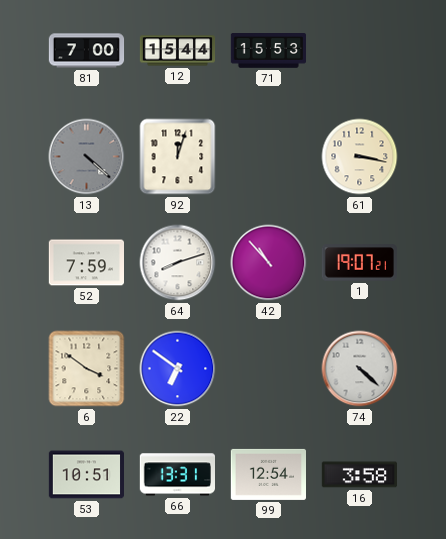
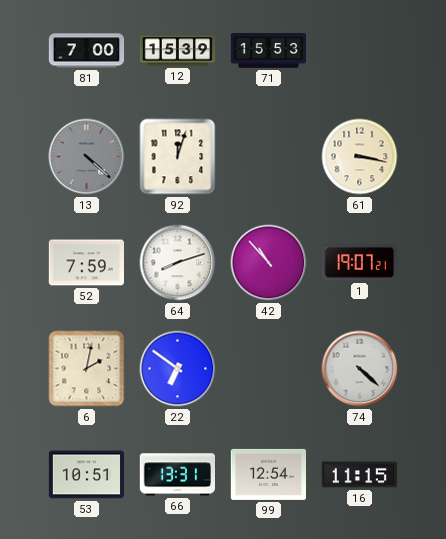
12: 15:44 -> 15:39 (178, 51)
6: 3:51 -> 2:02 (87, 369)
16: 3:58 -> 11:15 (359, 475)
